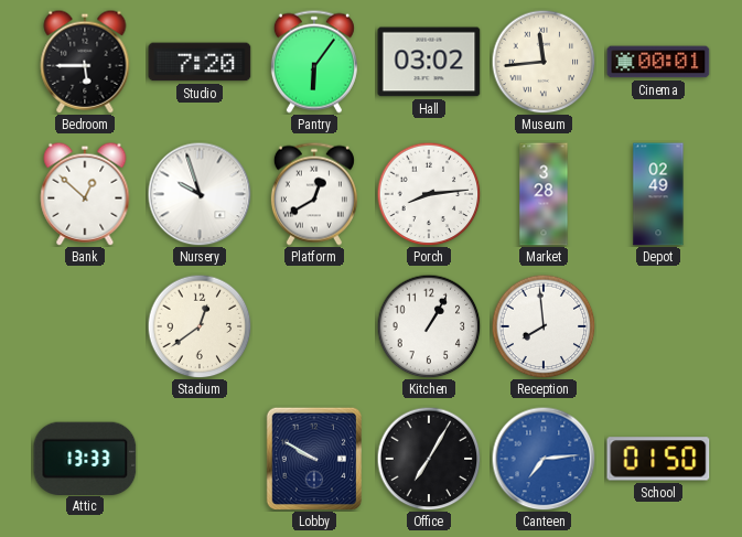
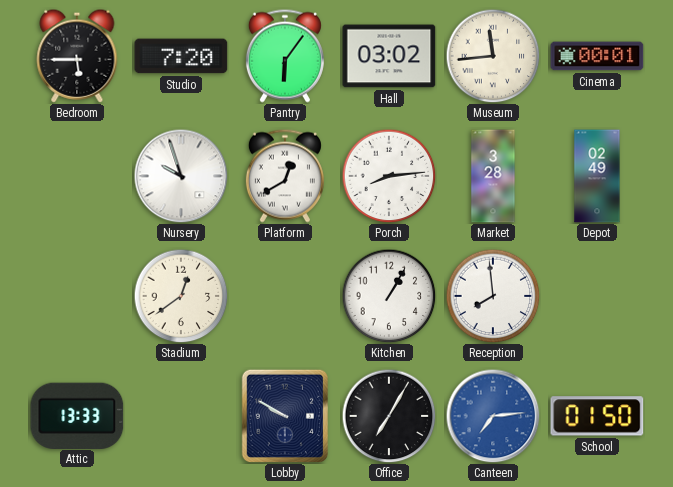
Bank: 12:52 -> none (85, 194)
